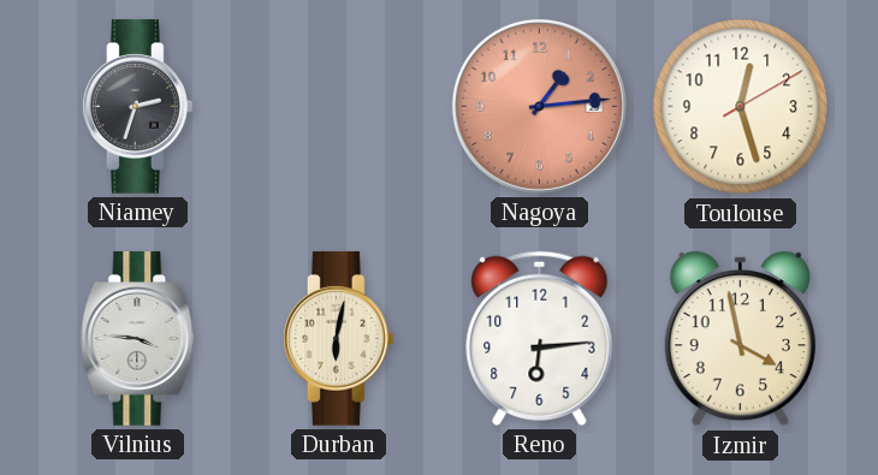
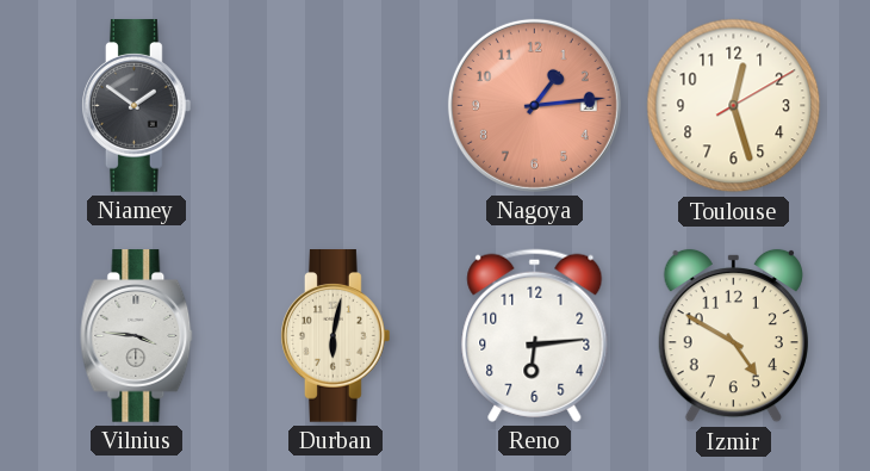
Niamey: 2:33 -> 1:51 (137, 106)
Izmir: 3:58 -> 4:50 (733, 336)
